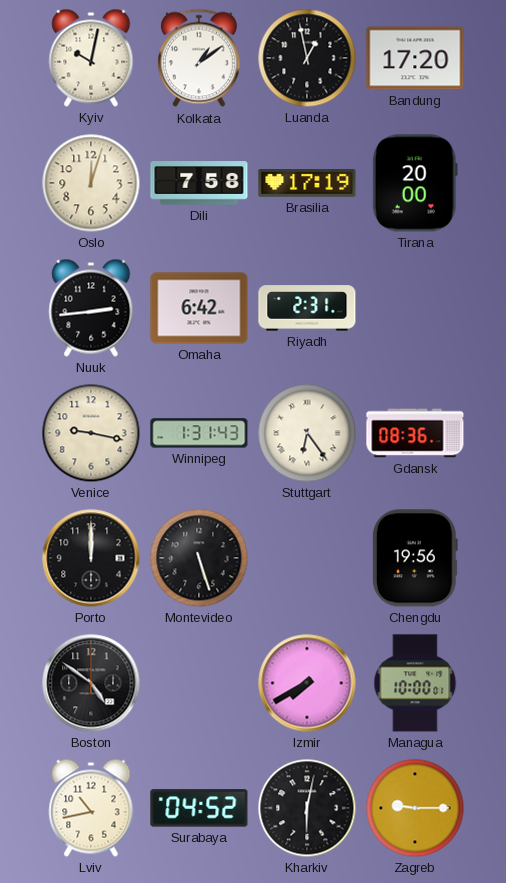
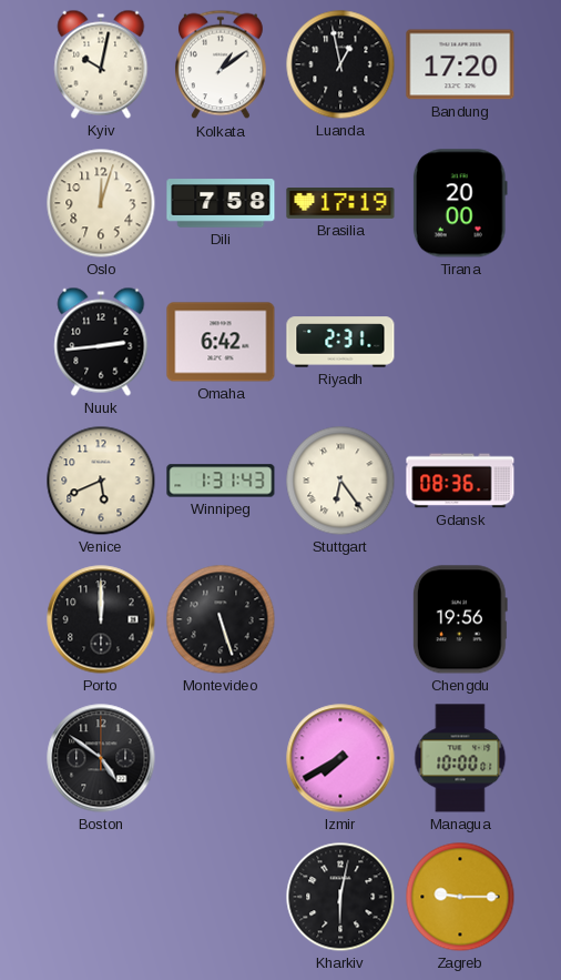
Venice: 9:17 -> 5:41 (101, 481)
Lviv: 10:43 -> none (91, 808)
Surabaya: 04:52 -> none (199, 808)
